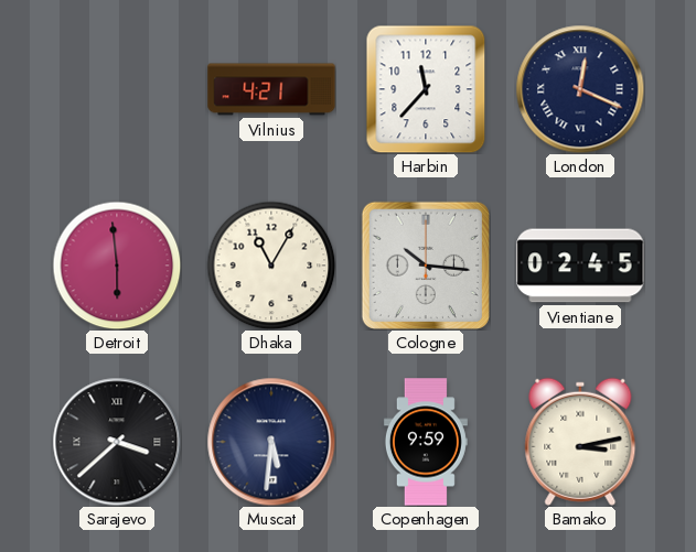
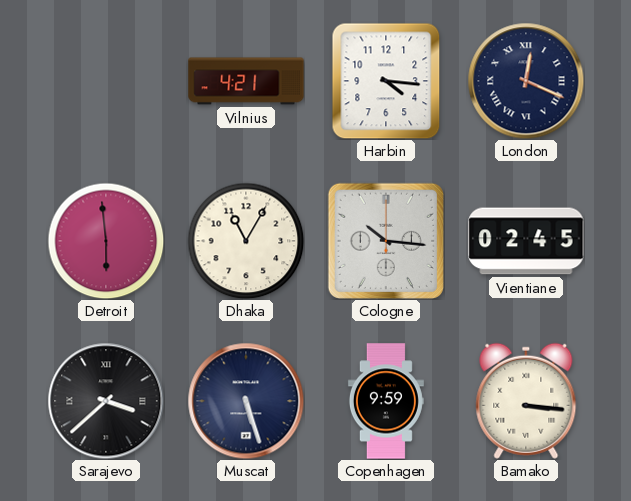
Harbin: 11:37 -> 4:16 (386, 81)
Muscat: 5:31 -> 5:27 (246, 401)
Bamako: 3:13 -> 3:16 (526, 401)
